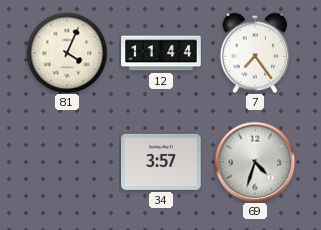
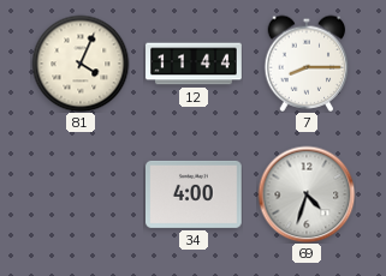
7: 7:24 -> 8:15 (307, 64)
34: 3:57 -> 4:00 (195, 194)
